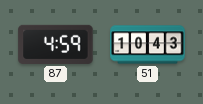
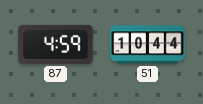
51: 10:43 -> 10:44 (148, 45)
